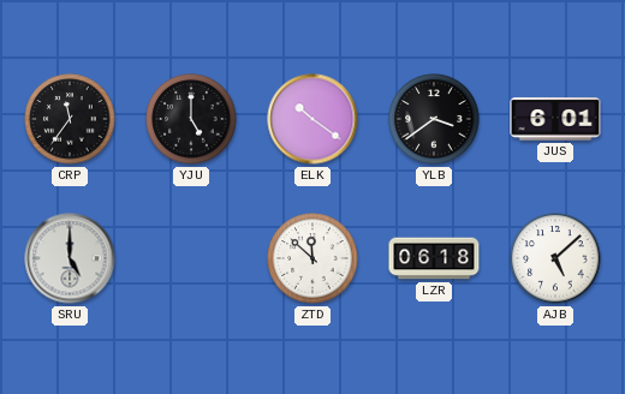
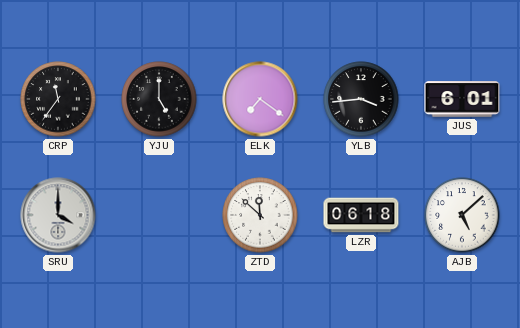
ELK: 10:21 -> 7:21 (260, 99)
YLB: 3:39 -> 3:44 (361, 99)
SRU: 5:00 -> 4:00 (58, 215)
